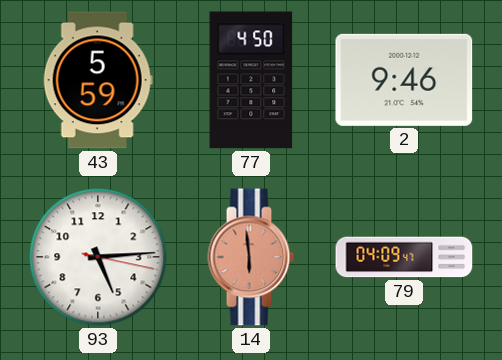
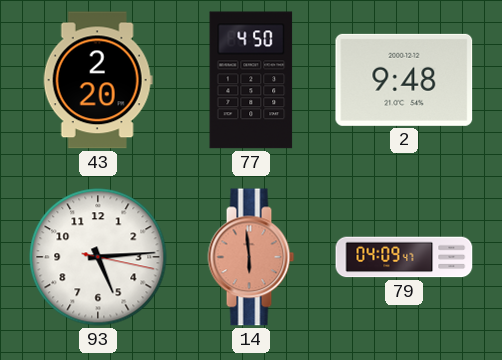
43: 5:59 -> 2:20 (98, 80)
2: 9:46 -> 9:48 (404, 80)
